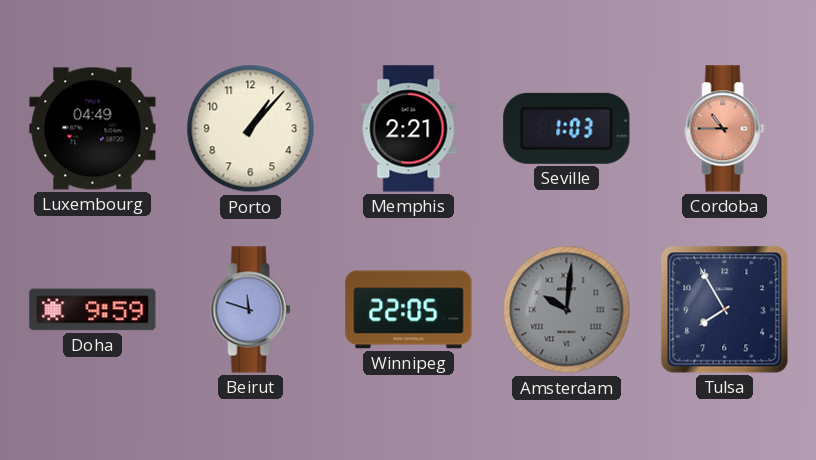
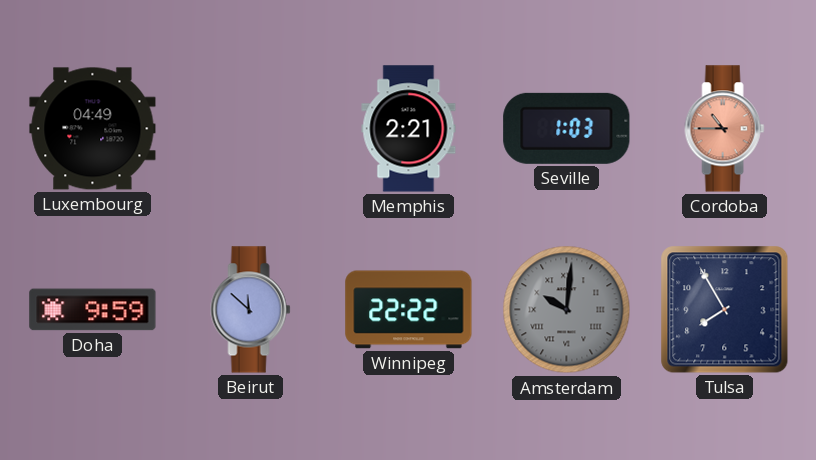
Porto: 1:07 -> none (251, 129)
Beirut: 11:48 -> 11:52 (251, 310)
Winnipeg: 22:05 -> 22:22 (409, 310)
